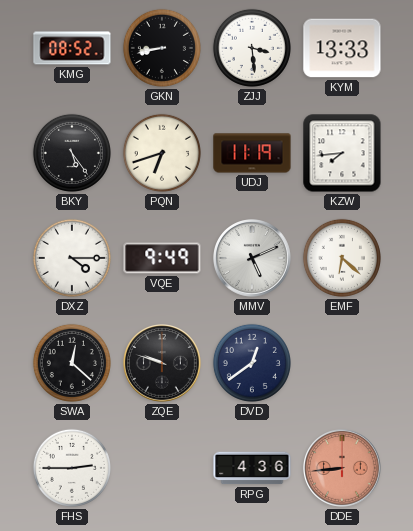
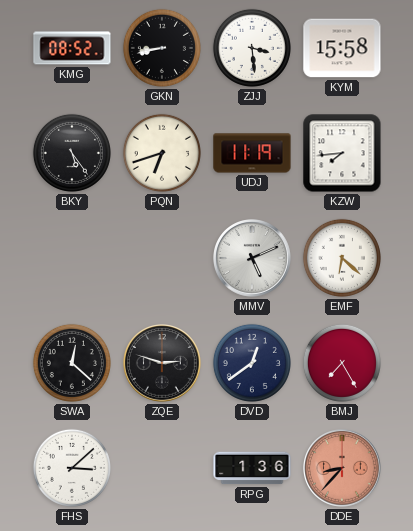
KYM: 13:33 -> 15:58 (342, 48)
DXZ: 4:15 -> none (72, 258)
VQE: 9:49 -> none (162, 258)
ZQE: 9:48 -> 2:48 (163, 364)
BMJ: none -> 7:25 (342, 363)
FHS: 2:45 -> 3:08 (72, 468)
RPG: 4:36 -> 1:36 (252, 468)
DDE: 8:44 -> 8:37 (343, 469)
